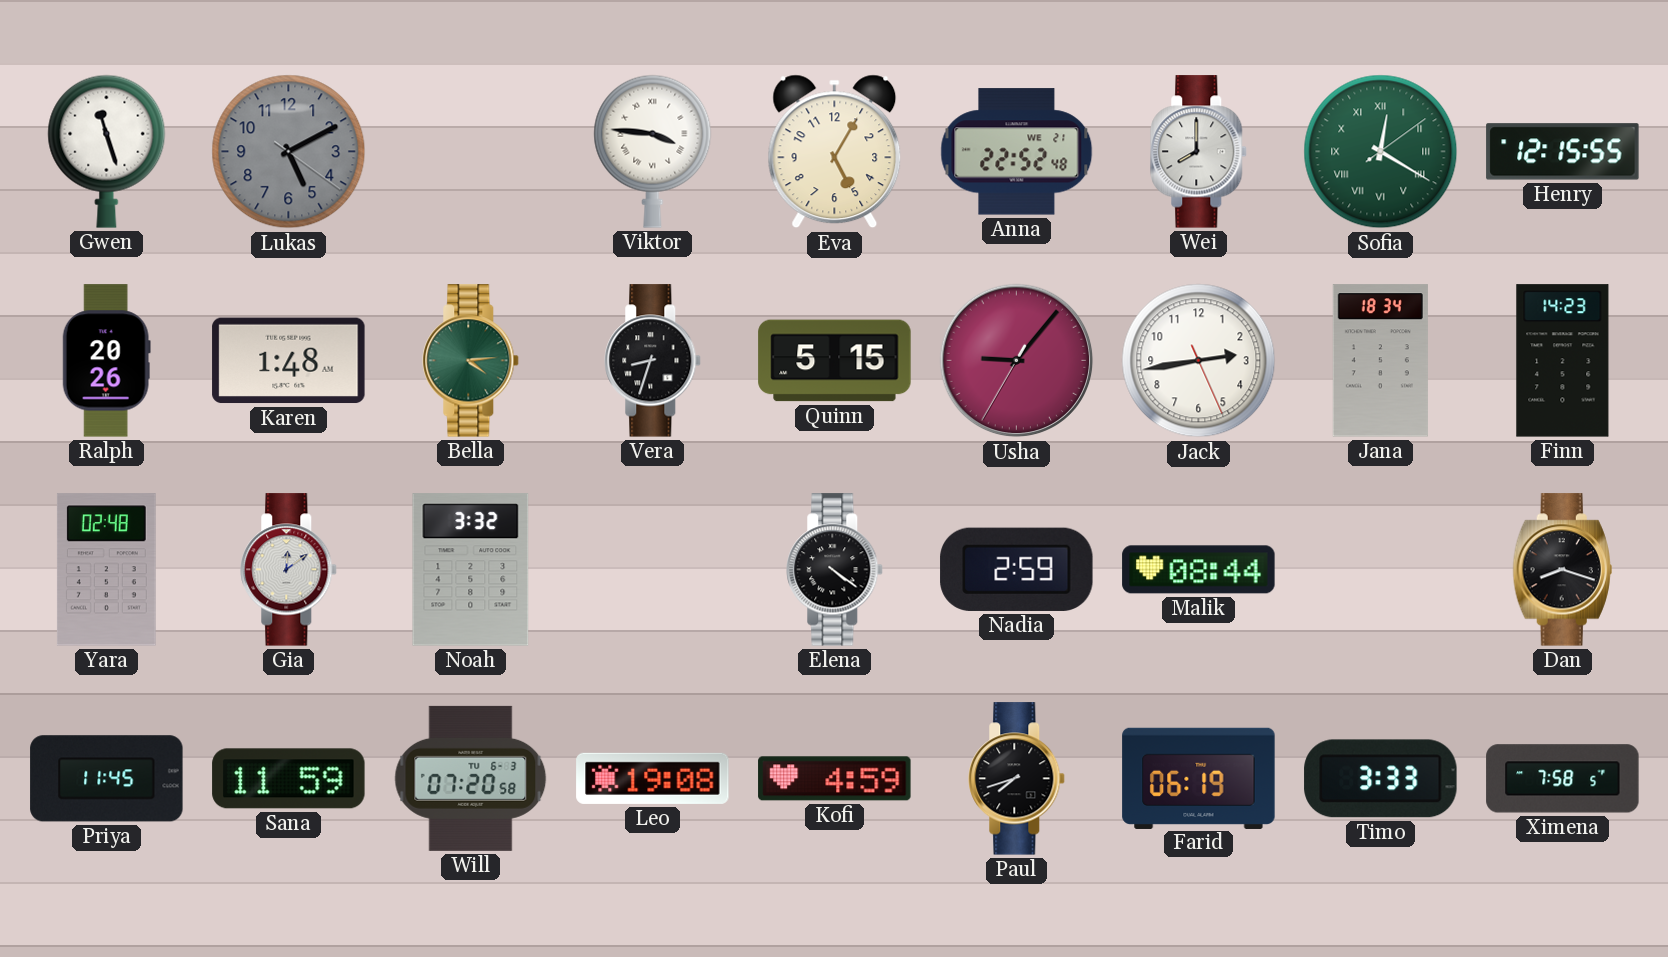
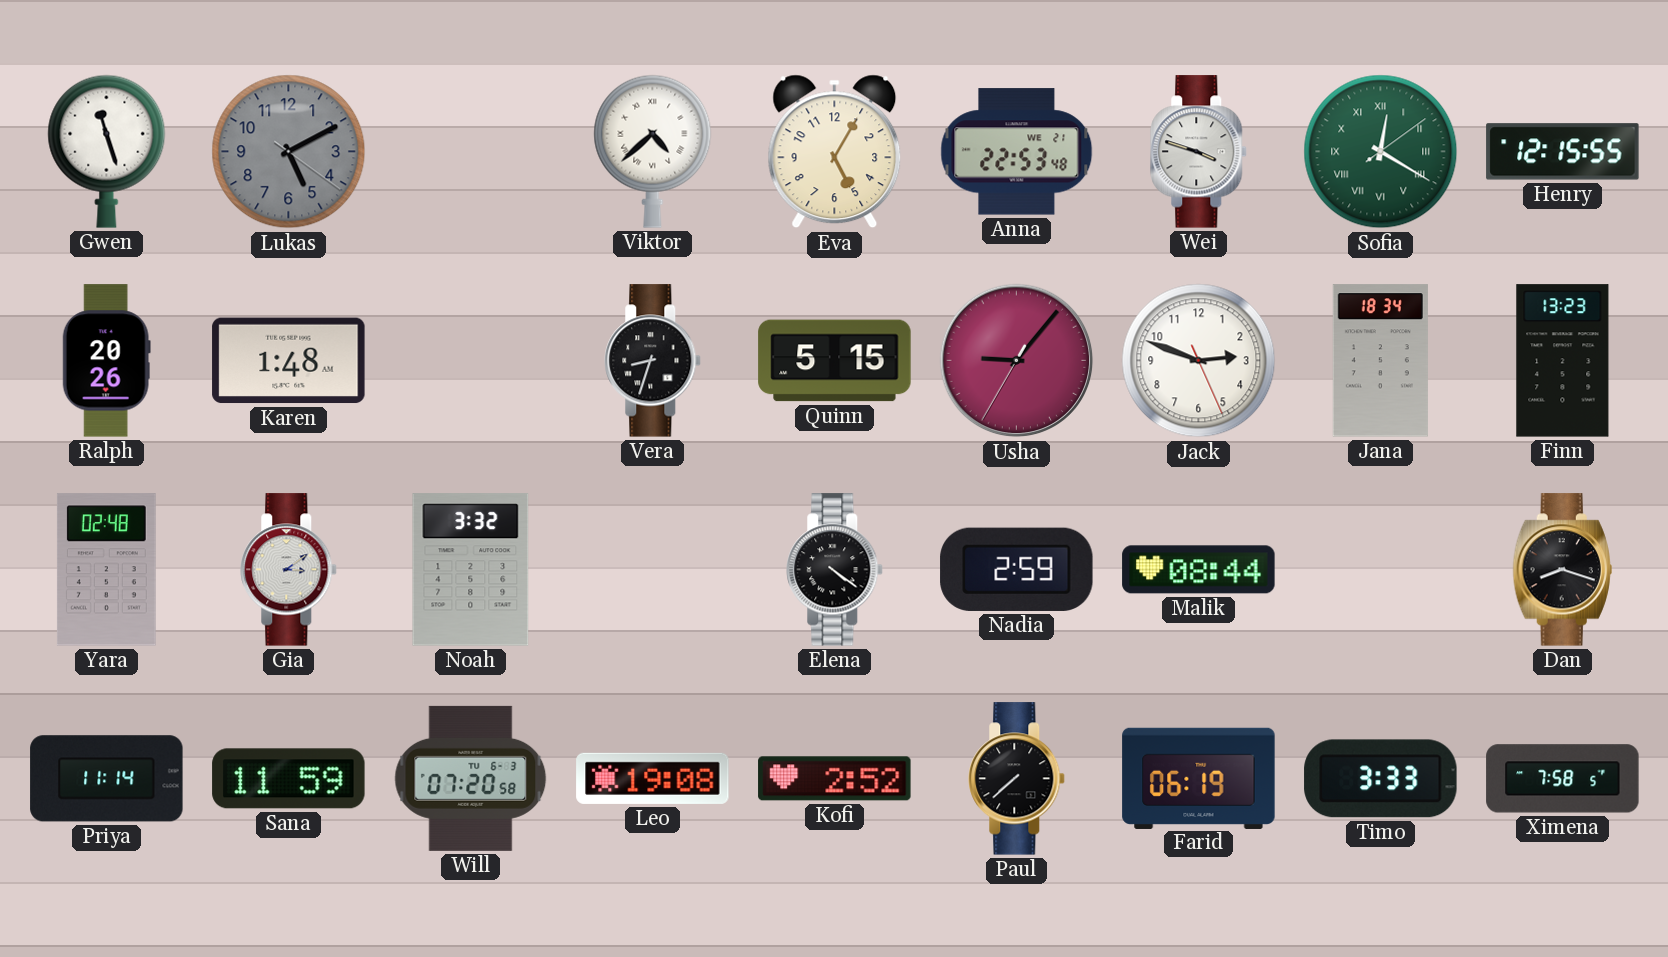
Viktor: 3:46 -> 4:38 (653, 151)
Anna: 22:52 -> 22:53 (1017, 152)
Wei: 8:00 -> 3:48 (1199, 152)
Bella: 4:14 -> none (471, 361)
Jack: 2:43 -> 2:48 (1199, 361)
Finn: 14:23 -> 13:23 (1563, 361)
Gia: 12:09 -> 3:09 (289, 570)
Priya: 11:45 -> 11:14 (107, 779)
Kofi: 4:59 -> 2:52 (835, 779)
Paul: 7:42 -> 7:38 (1017, 779)
